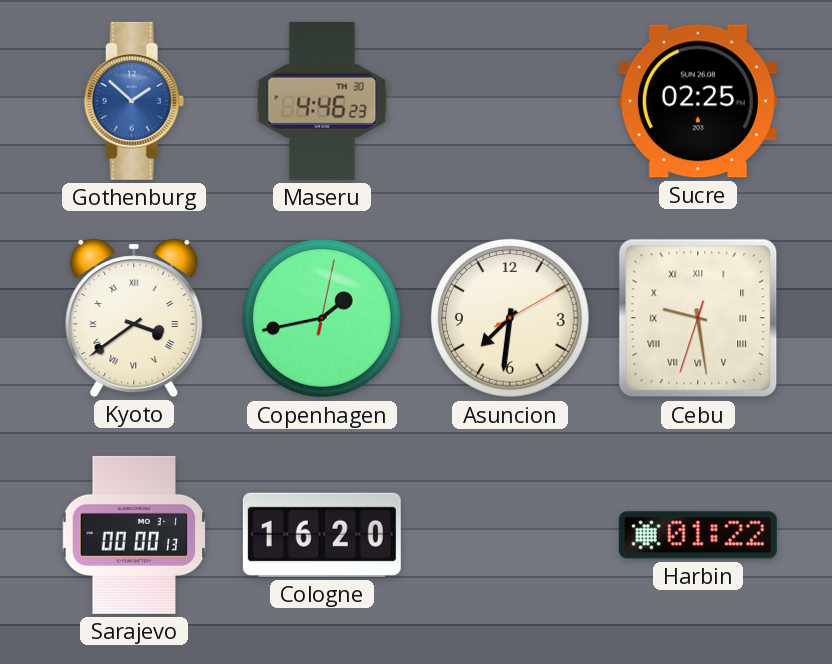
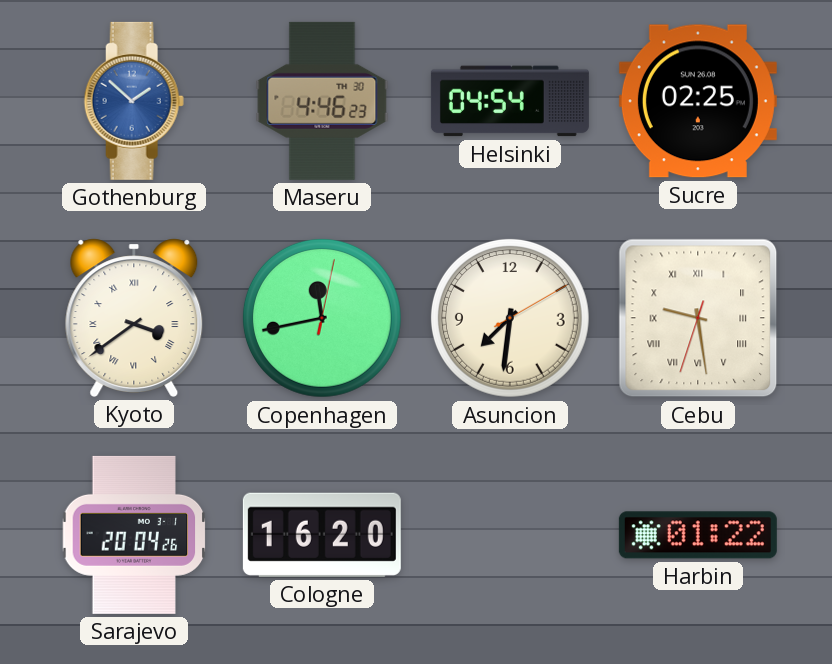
Helsinki: none -> 04:54 (510, 101)
Copenhagen: 1:43 -> 11:43 (322, 318)
Sarajevo: 00:00 -> 20:04 (134, 535)
